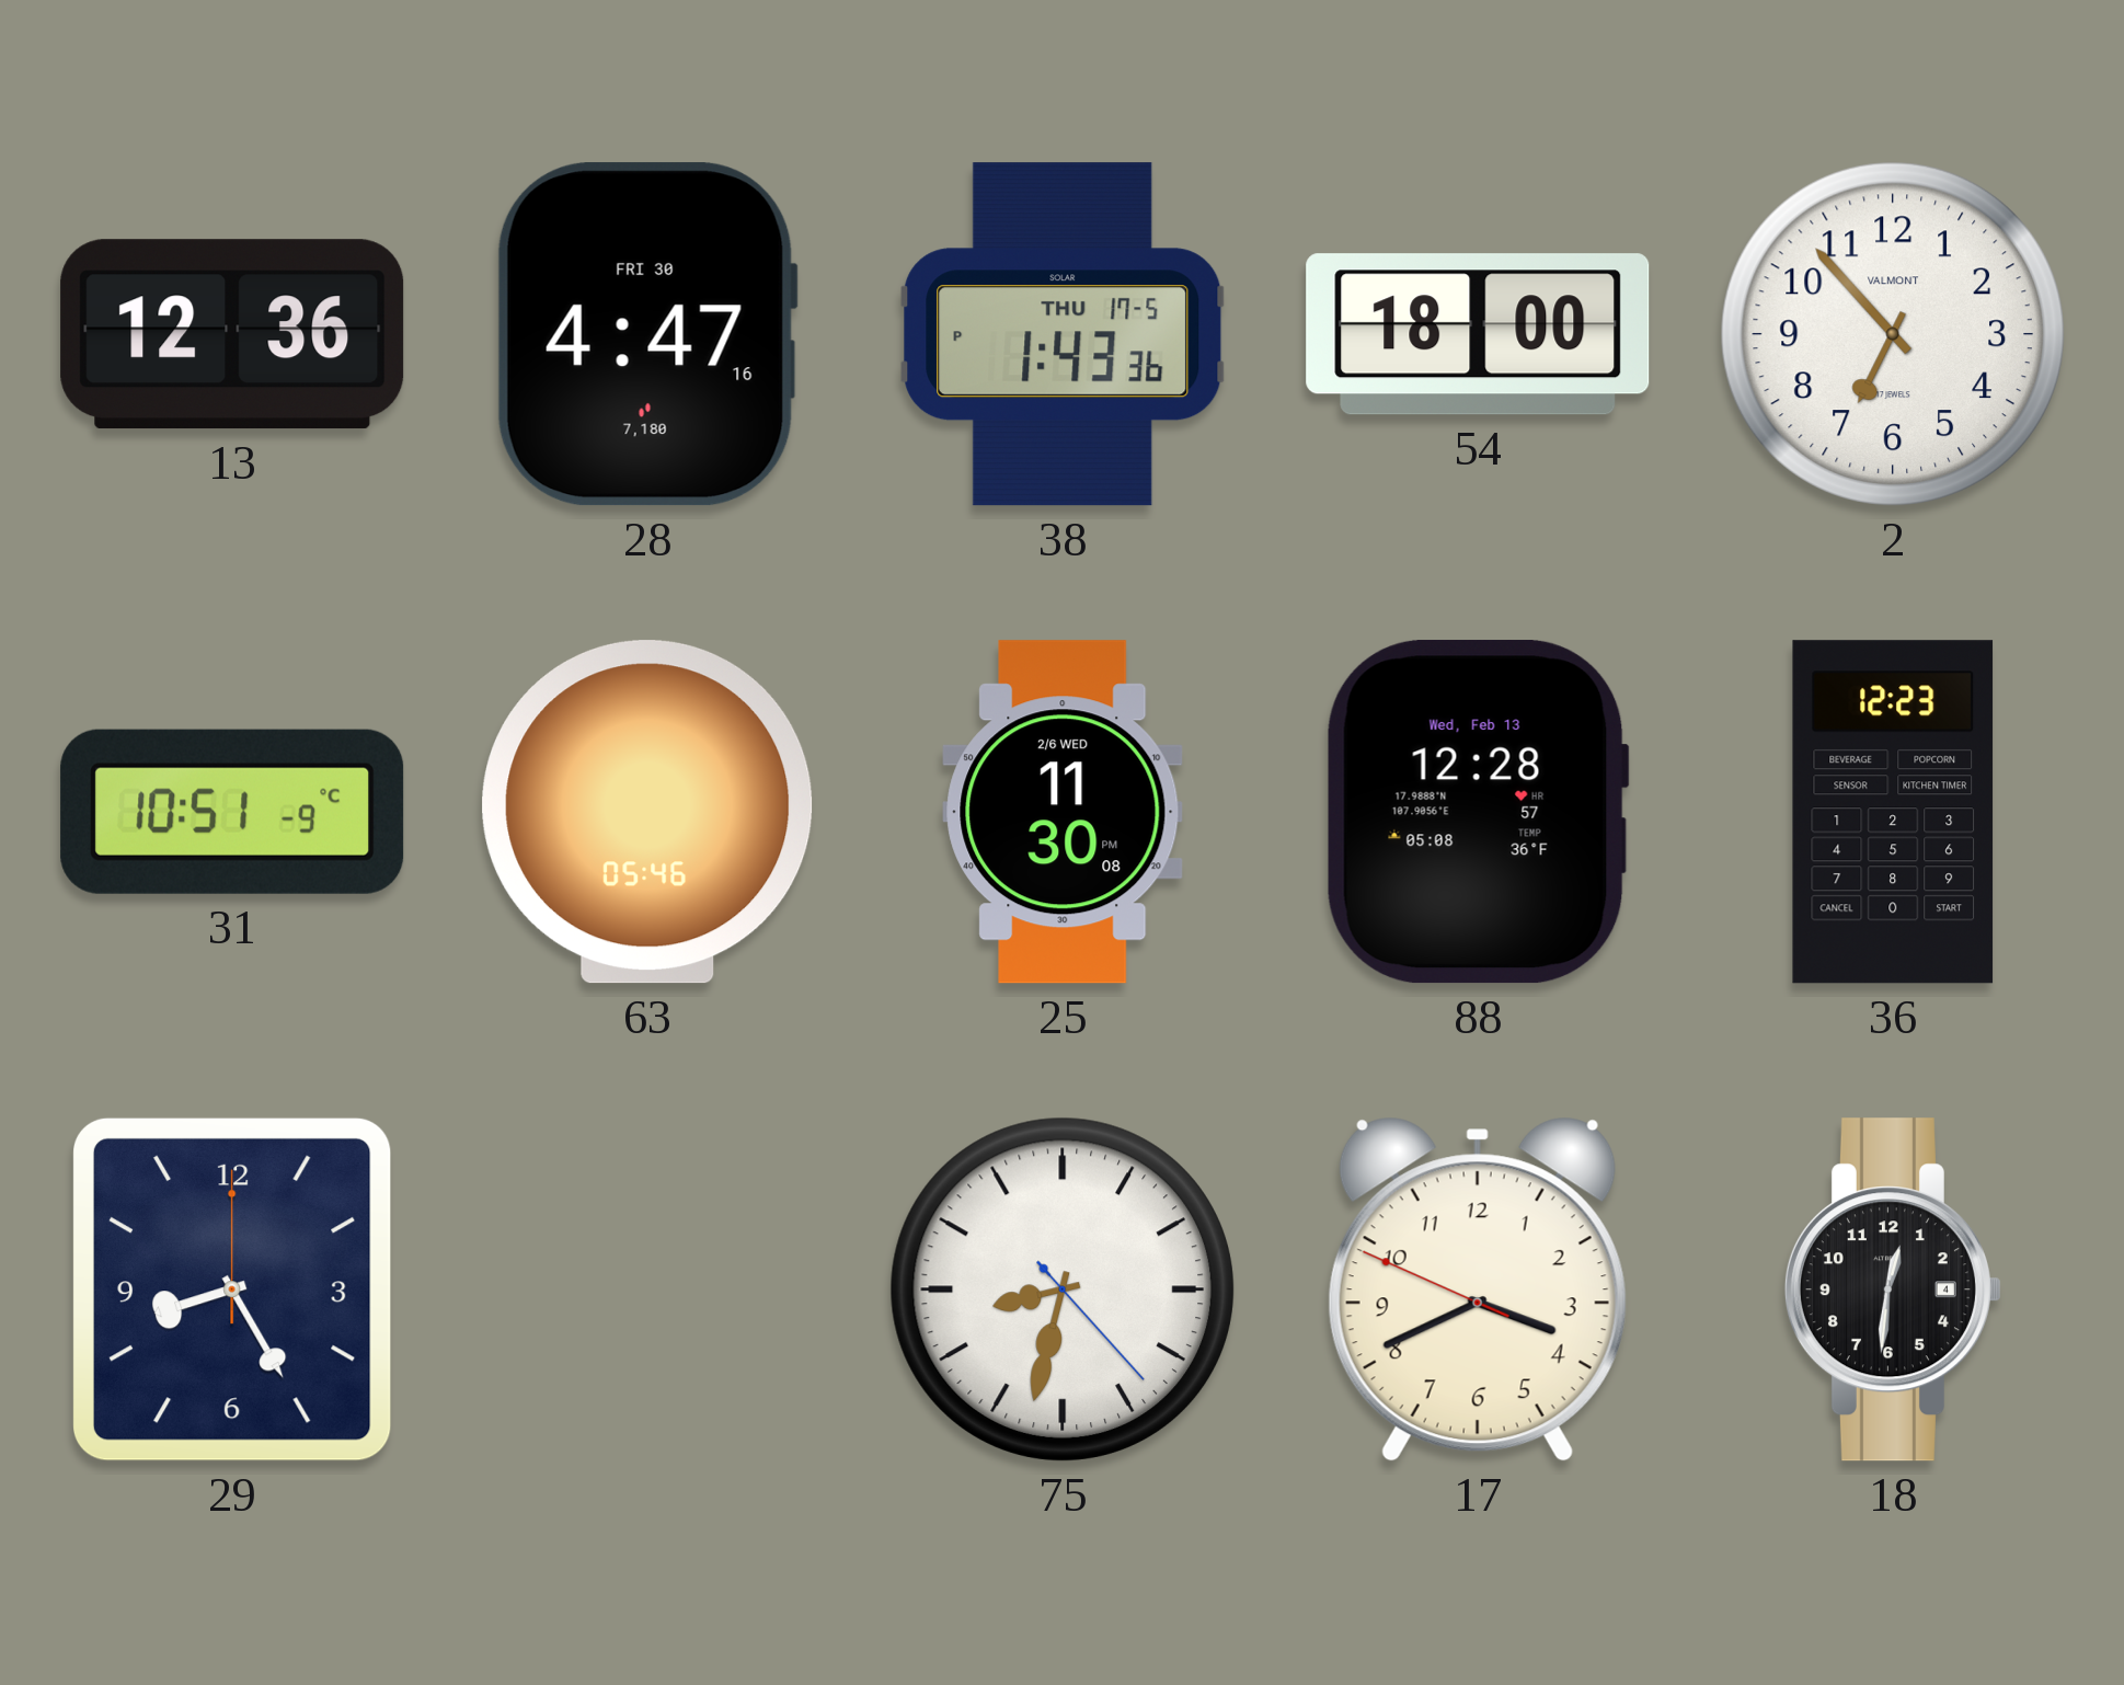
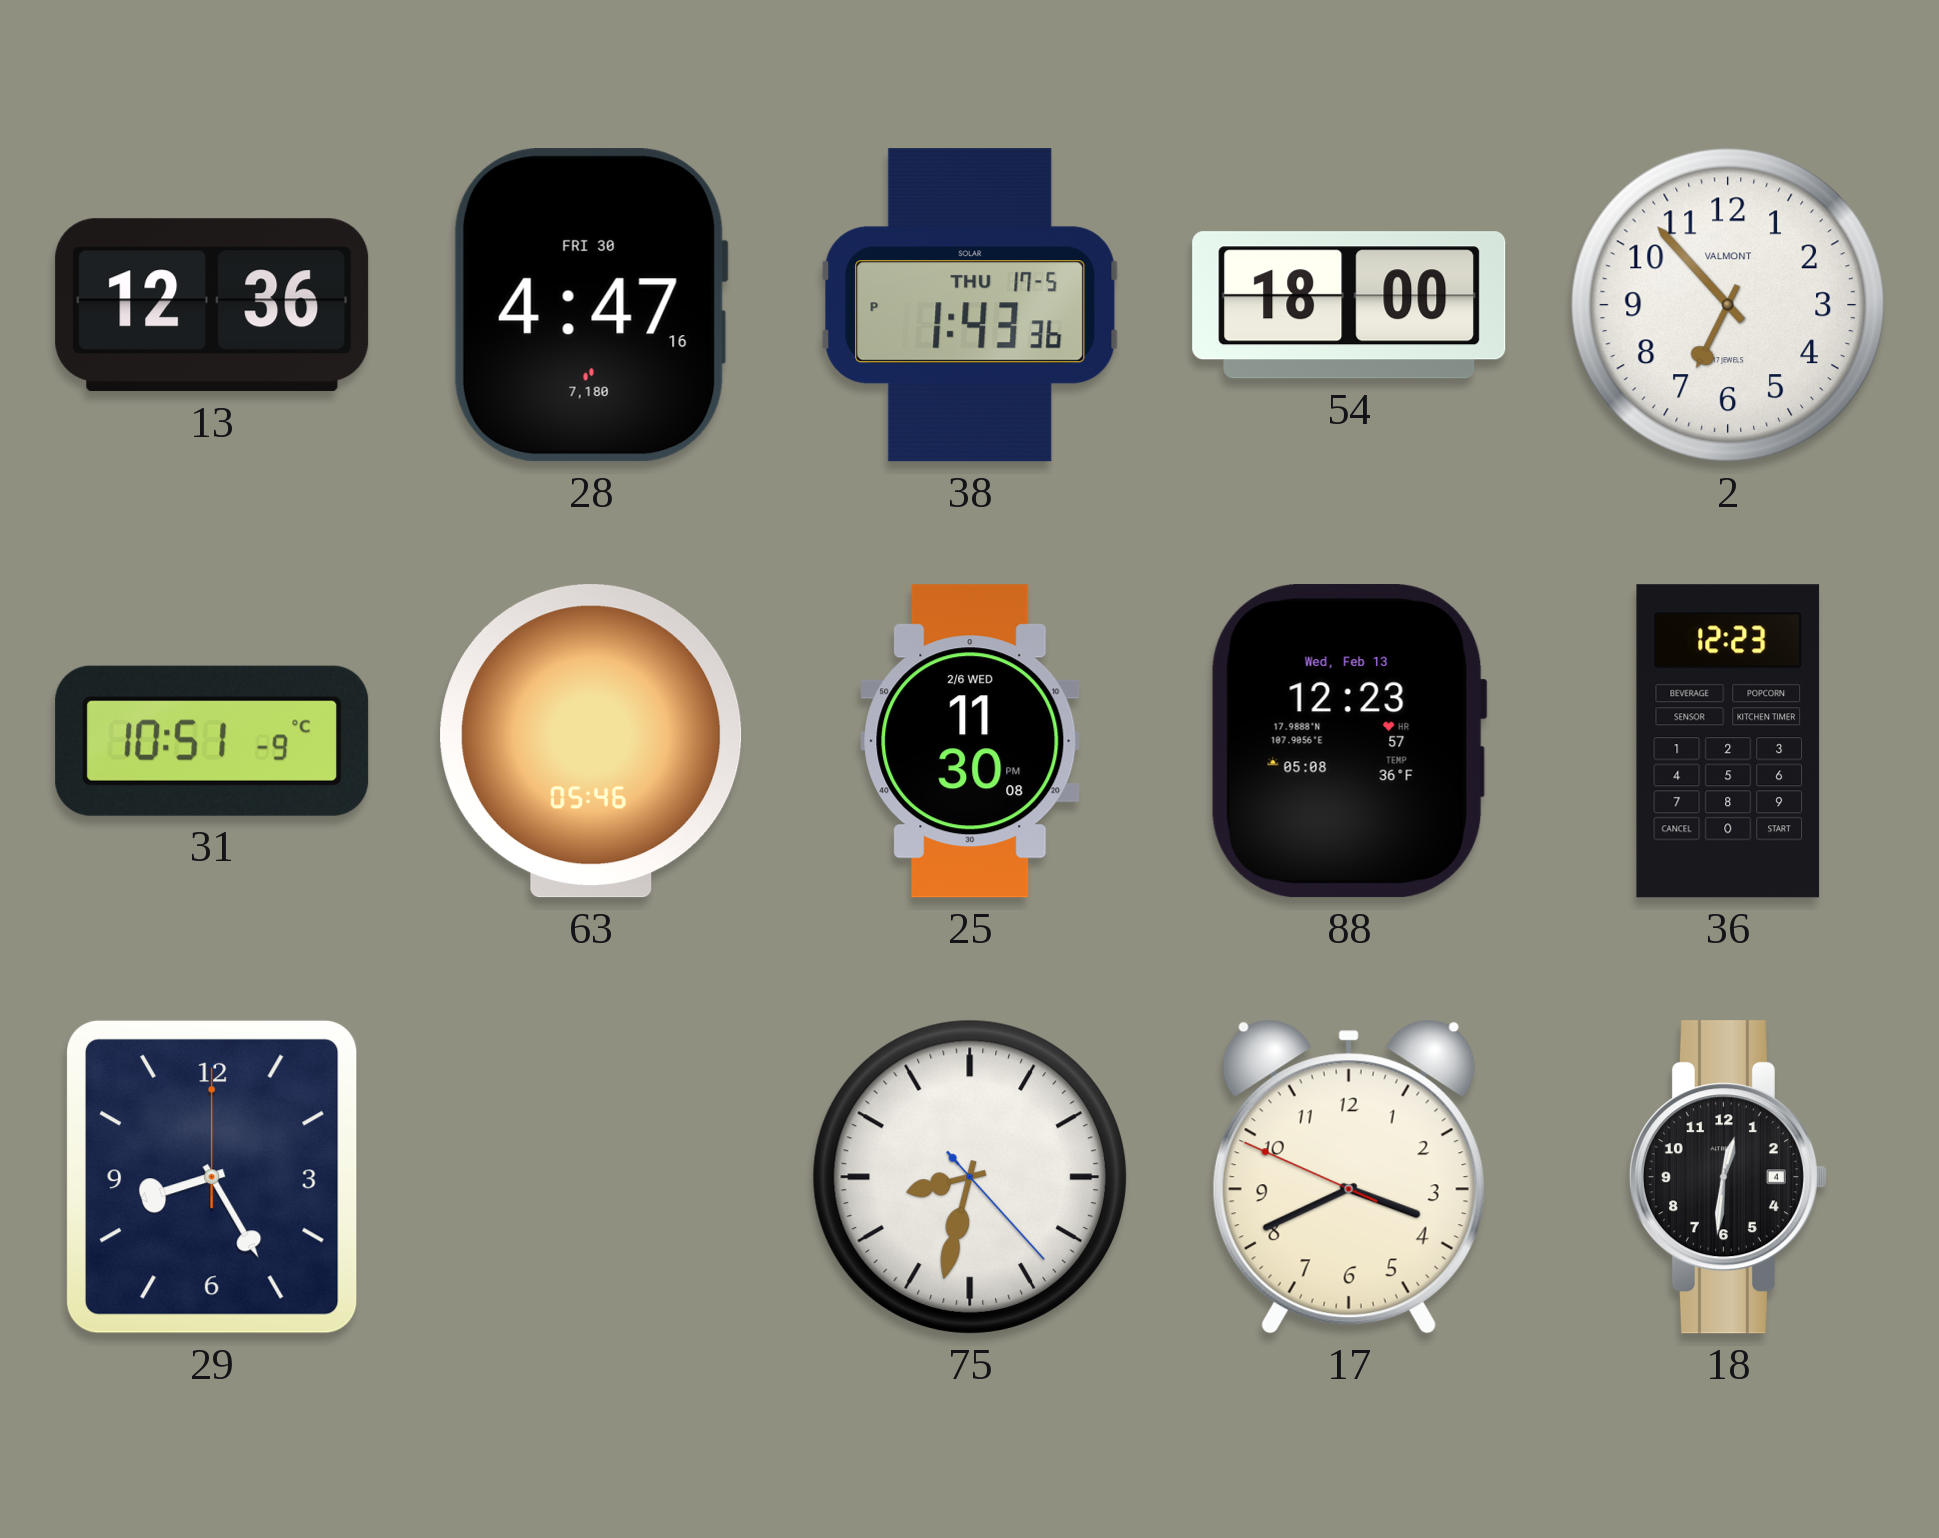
88: 12:28 -> 12:23 (1349, 741)
